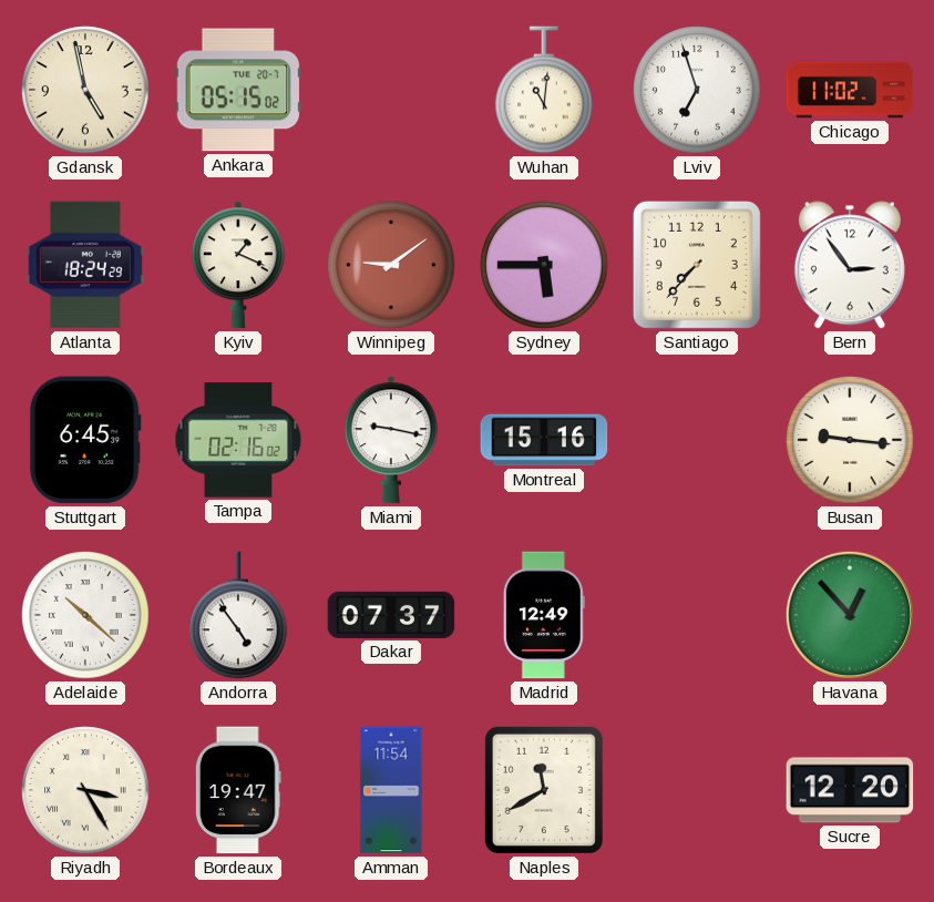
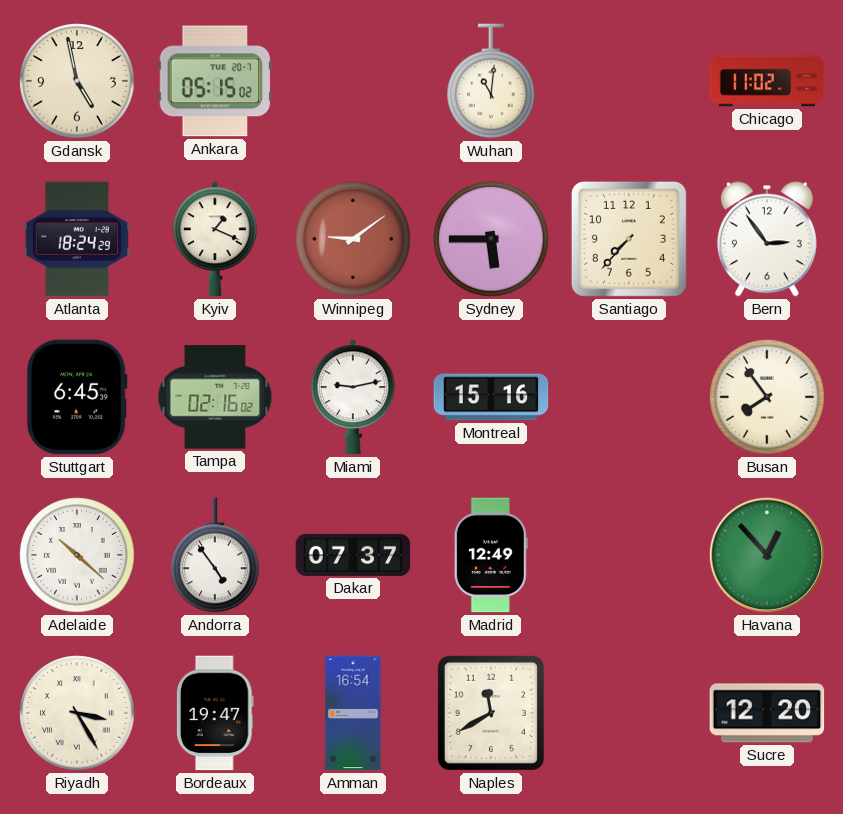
Lviv: 6:57 -> none (697, 90)
Miami: 9:17 -> 9:13 (353, 397)
Busan: 9:16 -> 7:54 (767, 397)
Amman: 11:54 -> 16:54 (353, 713)
